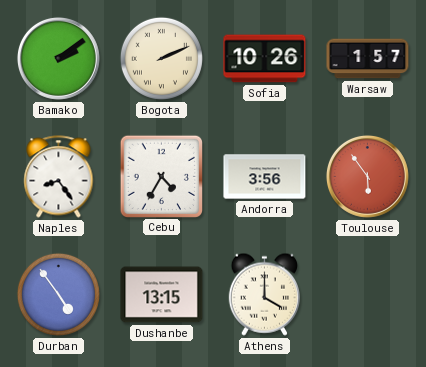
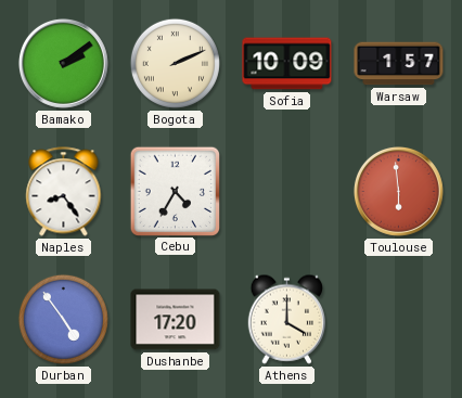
Sofia: 10:26 -> 10:09 (287, 64)
Andorra: 3:56 -> none (265, 177)
Toulouse: 5:54 -> 5:59 (398, 191)
Dushanbe: 13:15 -> 17:20 (176, 320)
